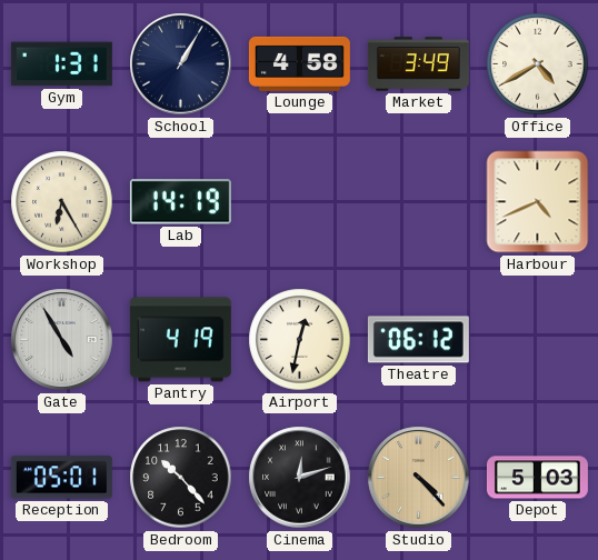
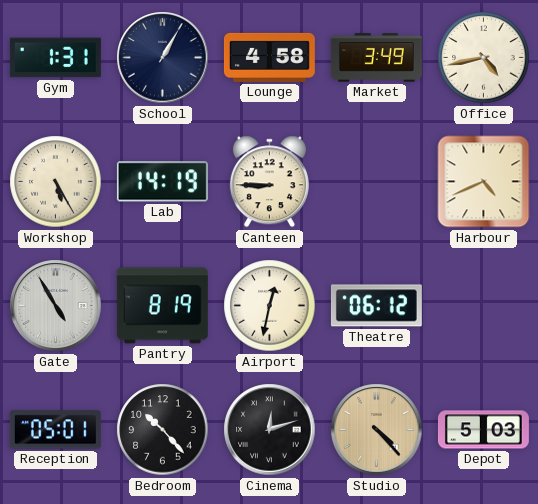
Office: 4:40 -> 4:43 (484, 58)
Workshop: 6:25 -> 5:25 (56, 182)
Canteen: none -> 8:45 (269, 182)
Pantry: 4:19 -> 8:19 (162, 306)
